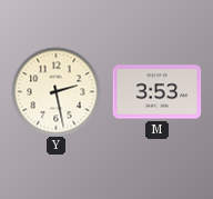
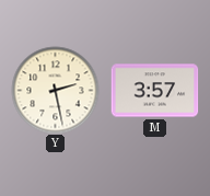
M: 3:53 -> 3:57 (154, 91)
